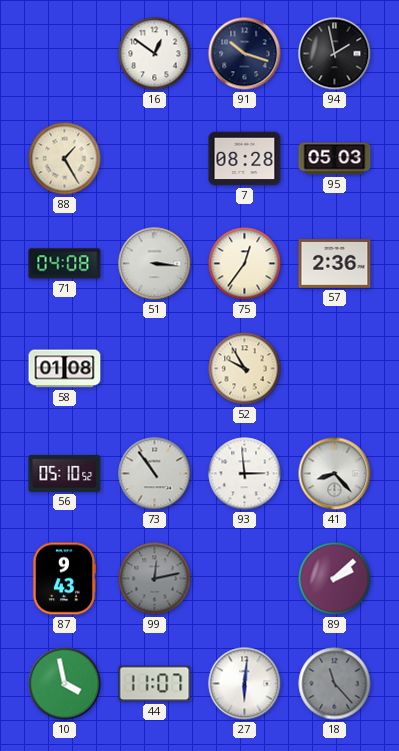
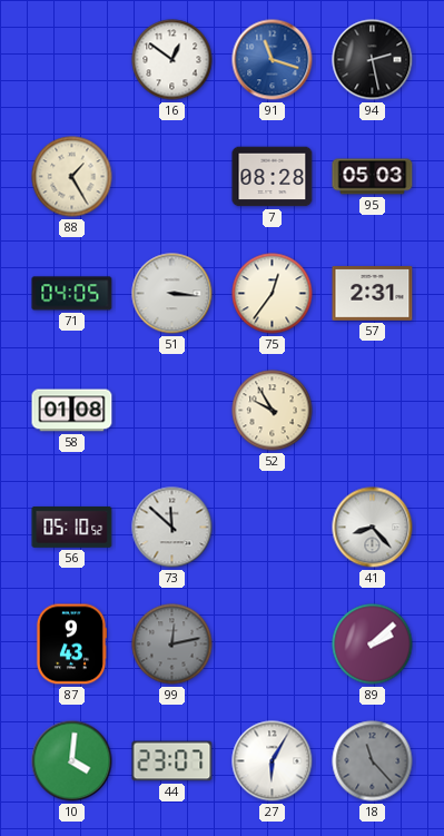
91: 10:18 -> 11:18 (273, 60)
91 dial: navy -> blue (273, 60)
94: 1:58 -> 2:28 (373, 60)
71: 04:08 -> 04:05 (72, 294)
57: 2:36 -> 2:31 (373, 294)
73: 10:54 -> 11:52 (172, 528)
93: 2:59 -> none (245, 474)
10: 3:58 -> 4:01 (72, 761)
44: 11:07 -> 23:07 (172, 761)
27: 6:01 -> 6:05 (273, 761)
